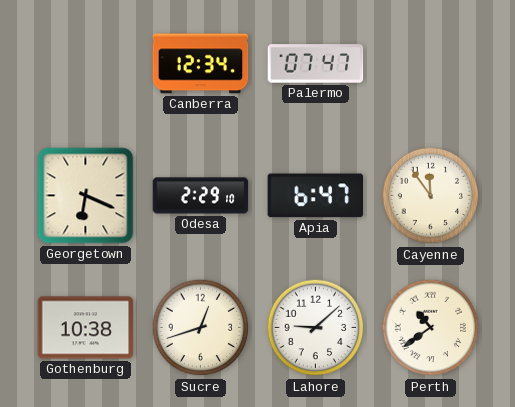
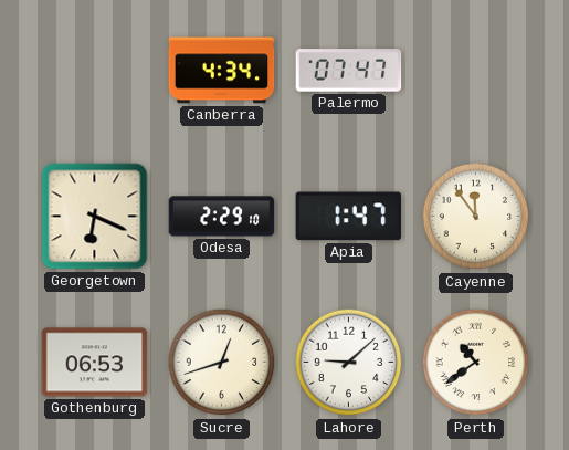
Canberra: 12:34 -> 4:34 (222, 71)
Apia: 6:47 -> 1:47 (349, 217)
Gothenburg: 10:38 -> 06:53 (95, 363)
